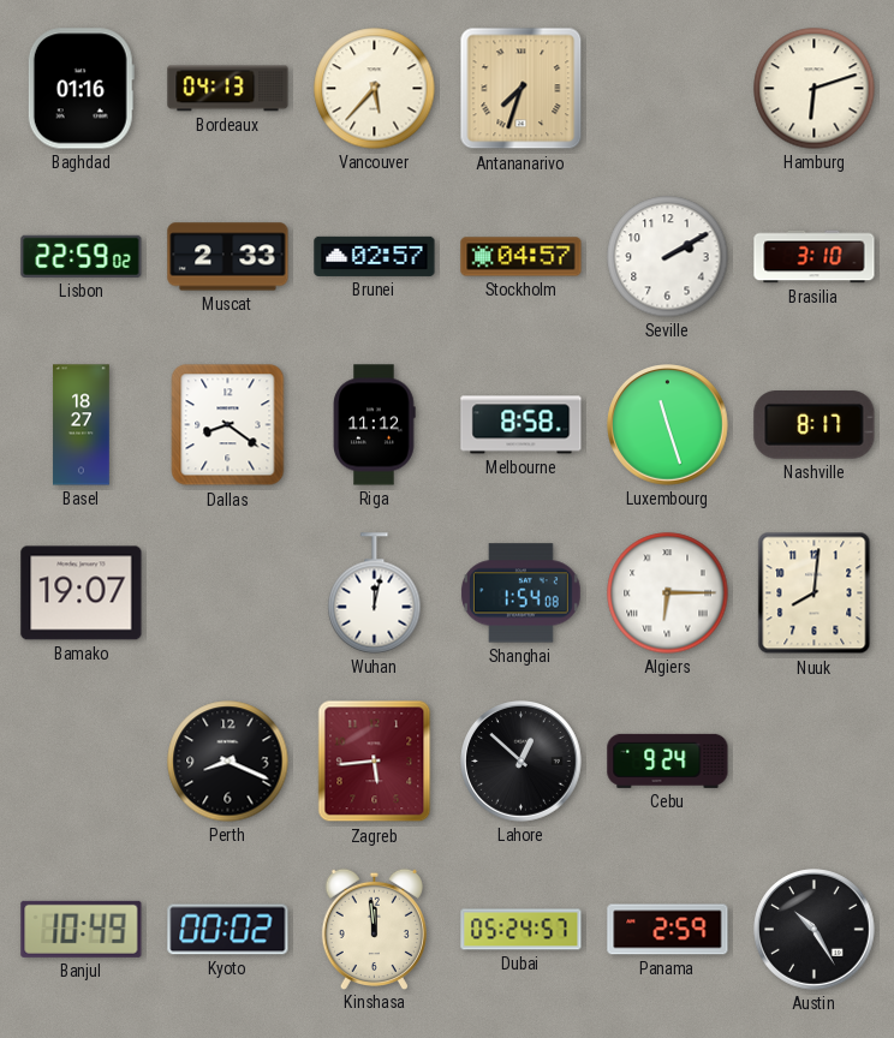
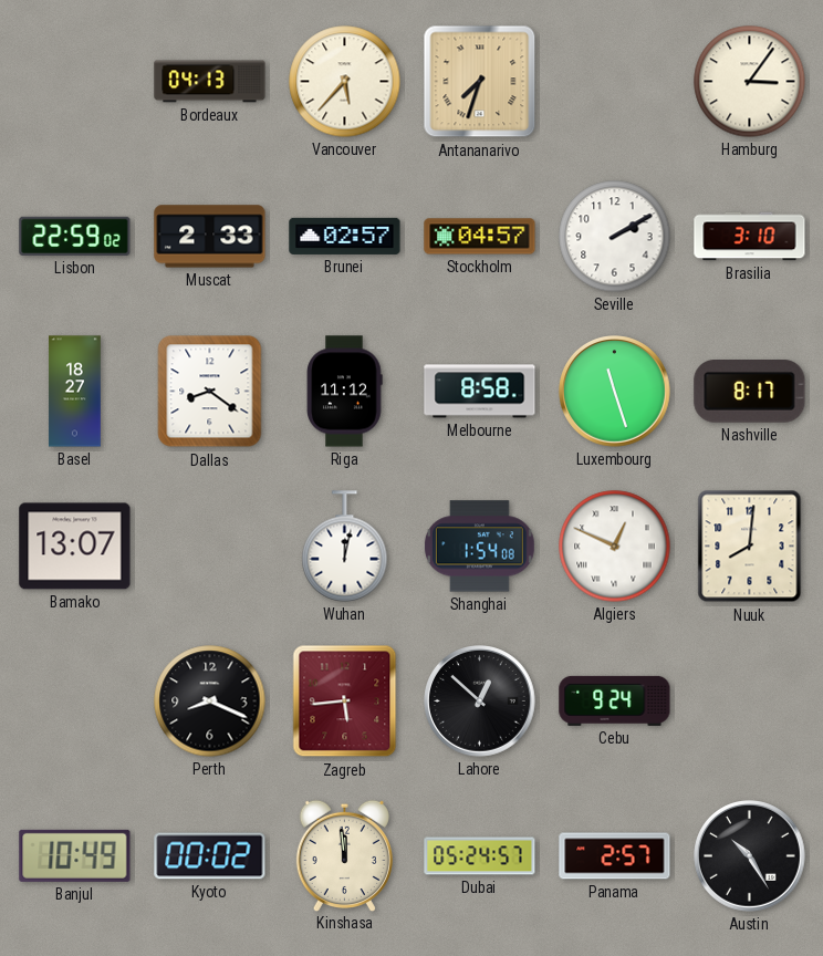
Baghdad: 01:16 -> none (81, 89)
Hamburg: 6:12 -> 3:06 (750, 82)
Bamako: 19:07 -> 13:07 (75, 547)
Algiers: 6:15 -> 12:49 (615, 547)
Panama: 2:59 -> 2:57 (615, 856)
